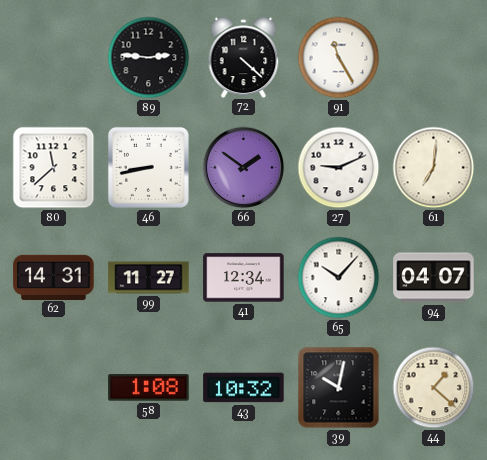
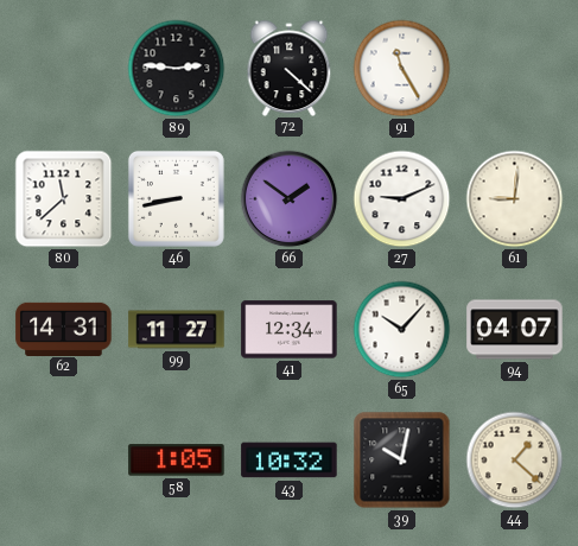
61: 7:01 -> 9:01 (515, 199)
58: 1:08 -> 1:05 (177, 461)
